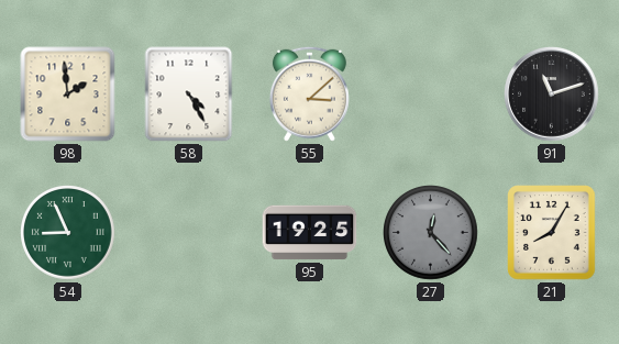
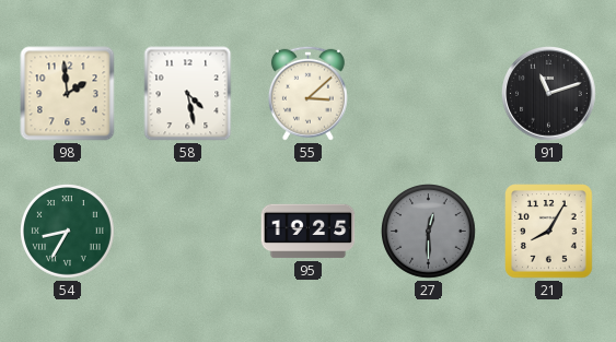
58: 4:25 -> 4:28 (188, 94)
54: 8:56 -> 8:35 (68, 232)
27: 12:23 -> 12:30 (429, 232)
